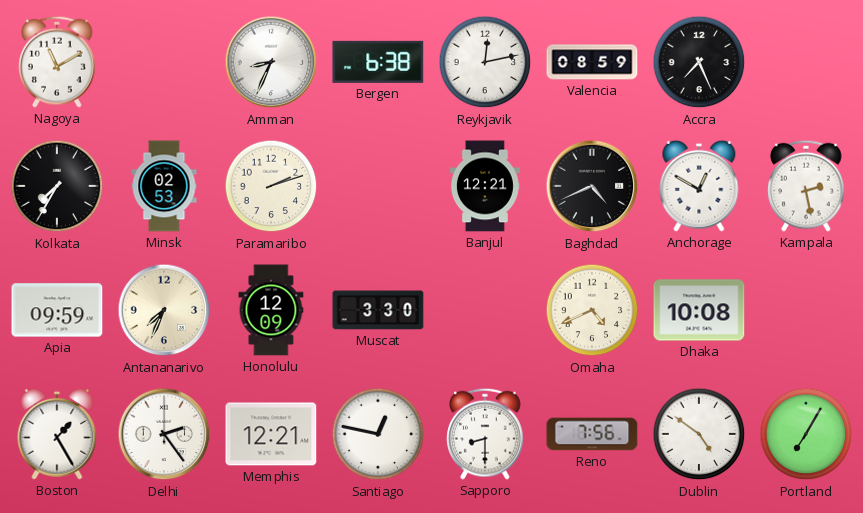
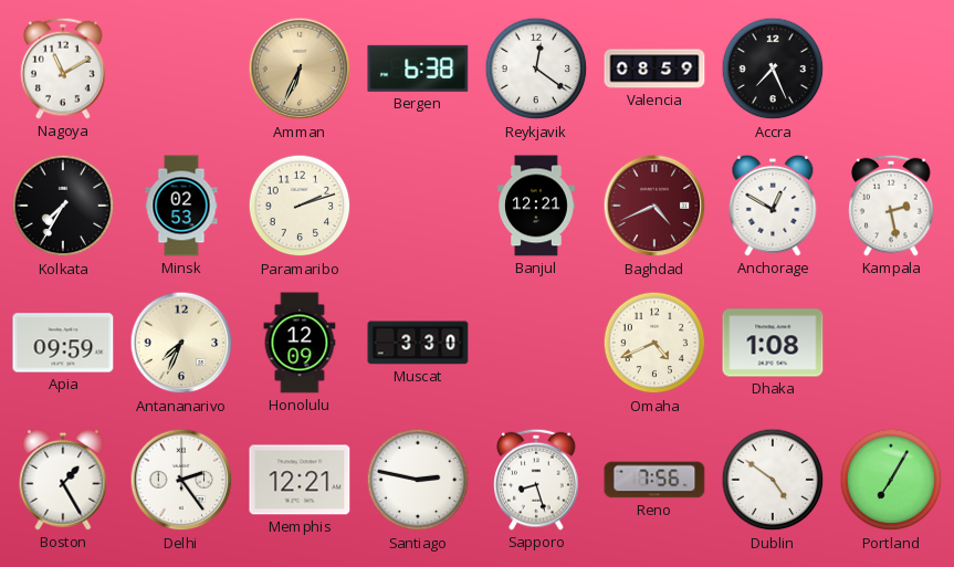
Amman: 8:34 -> 6:34 (300, 69)
Amman dial: white -> champagne (300, 69)
Reykjavik: 12:13 -> 12:21 (536, 69)
Baghdad dial: black -> burgundy (654, 206)
Dhaka: 10:08 -> 1:08 (773, 343)
Santiago: 12:47 -> 2:47 (418, 480)
Sapporo: 8:30 -> 8:27 (536, 480)
